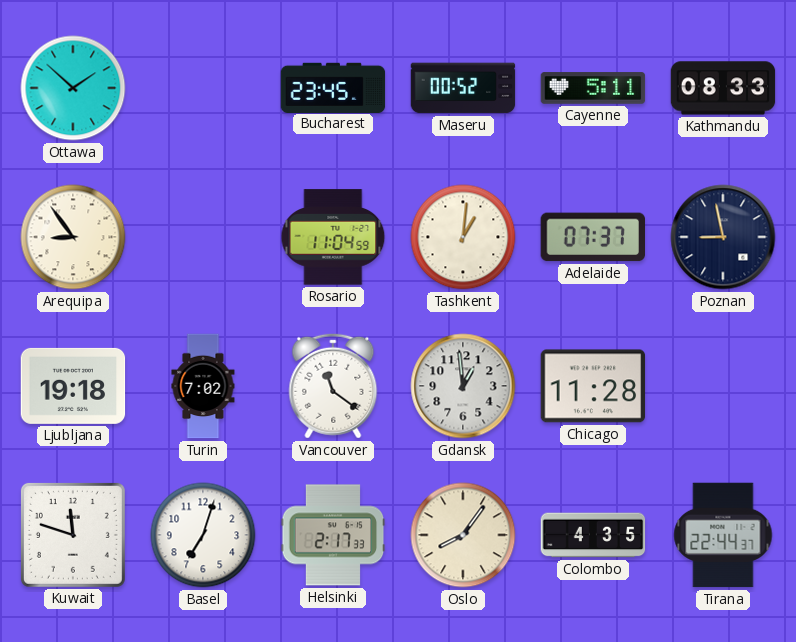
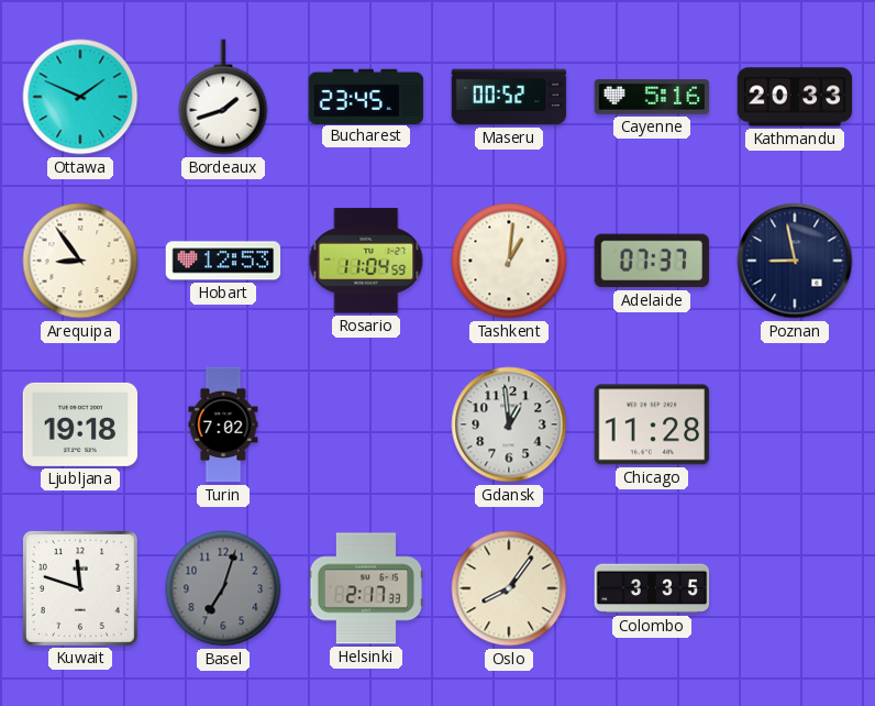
Ottawa: 1:52 -> 1:49 (80, 97)
Bordeaux: none -> 1:42 (223, 97)
Cayenne: 5:11 -> 5:16 (652, 97)
Kathmandu: 08:33 -> 20:33 (795, 97)
Hobart: none -> 12:53 (223, 261)
Vancouver: 11:21 -> none (333, 386)
Basel dial: white -> grey (223, 588)
Colombo: 4:35 -> 3:35 (652, 588)
Tirana: 22:44 -> none (723, 535)
